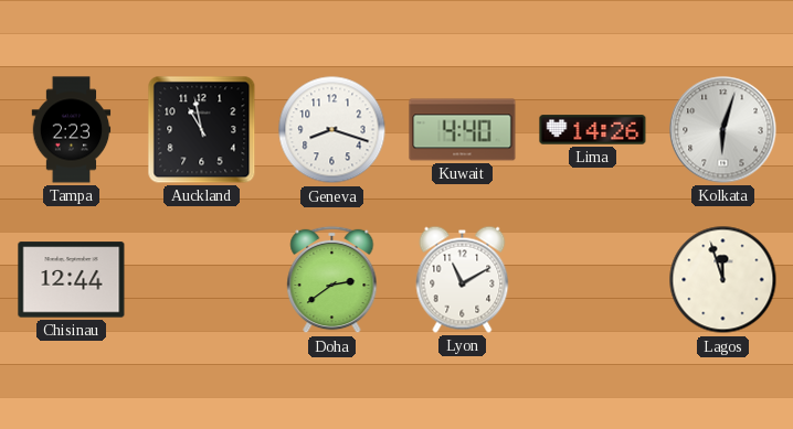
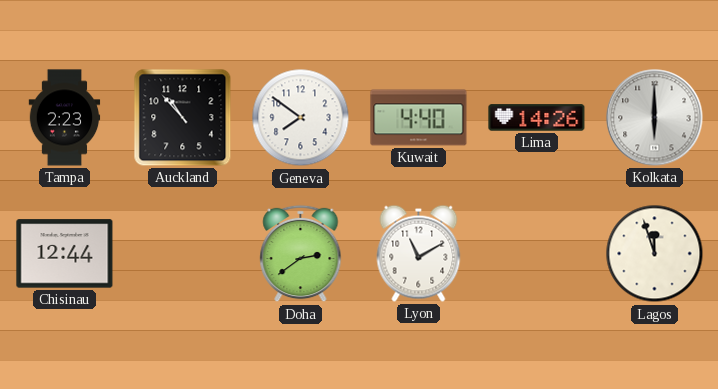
Auckland: 10:58 -> 10:53 (183, 118)
Geneva: 8:18 -> 7:51 (301, 118)
Kolkata: 6:03 -> 6:00 (655, 118)
